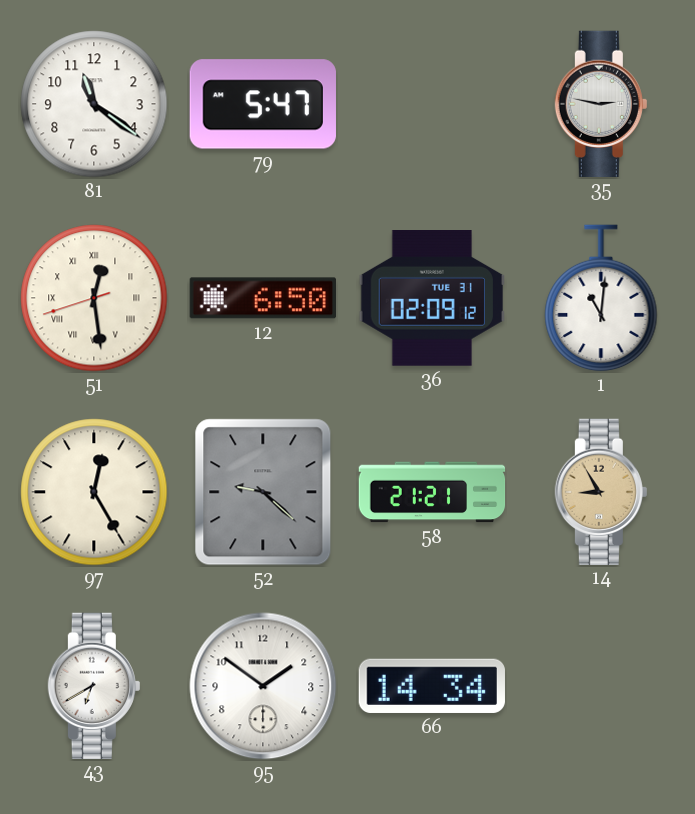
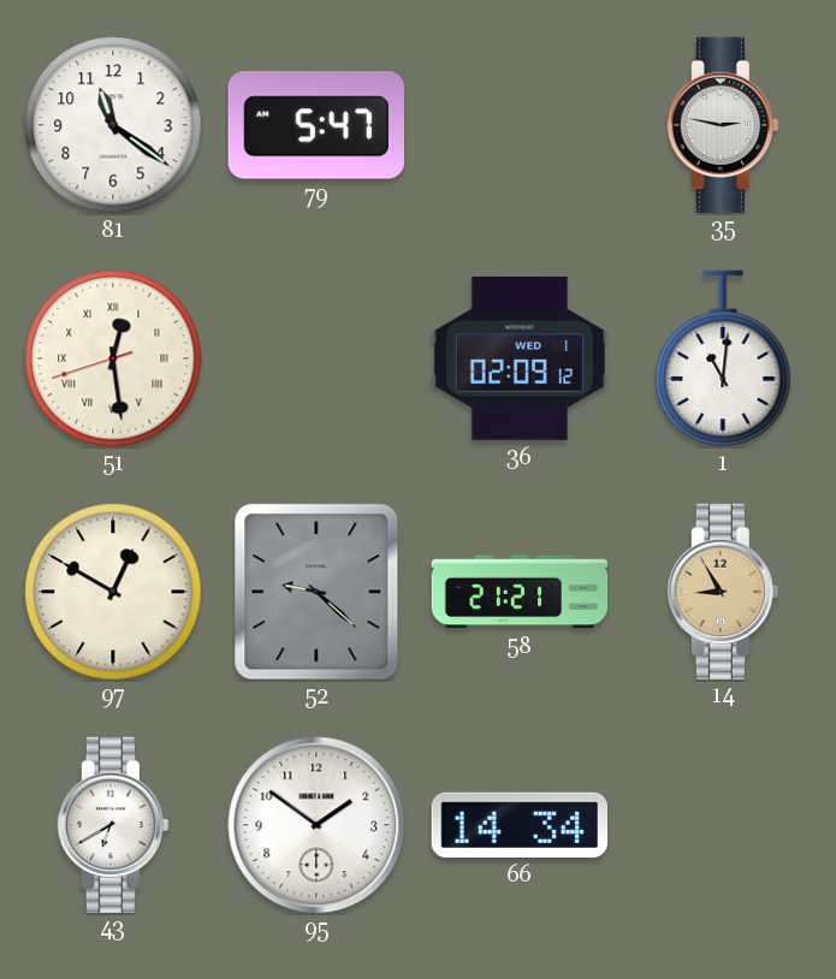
12: 6:50 -> none (262, 298)
36 date: TUE 31 -> WED 1 (518, 360)
97: 12:25 -> 12:50 (113, 592)
